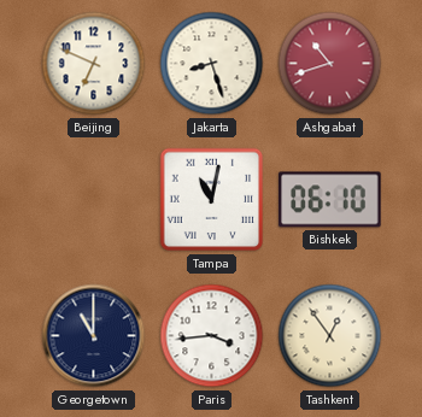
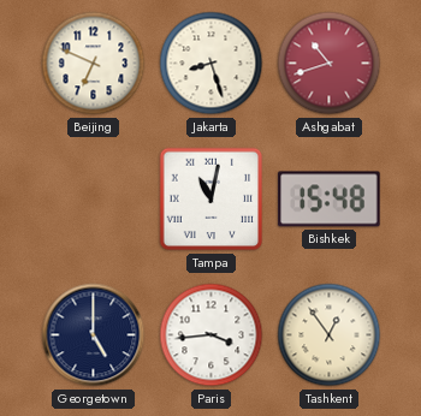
Bishkek: 06:10 -> 15:48 (330, 200)
Georgetown: 11:00 -> 5:00 (94, 335)
